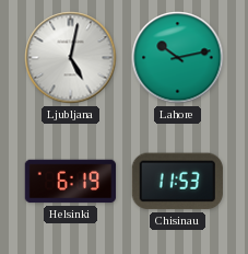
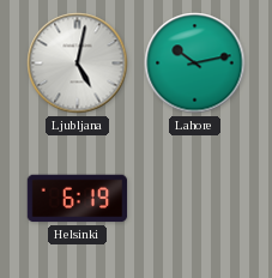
Chisinau: 11:53 -> none (177, 182)
